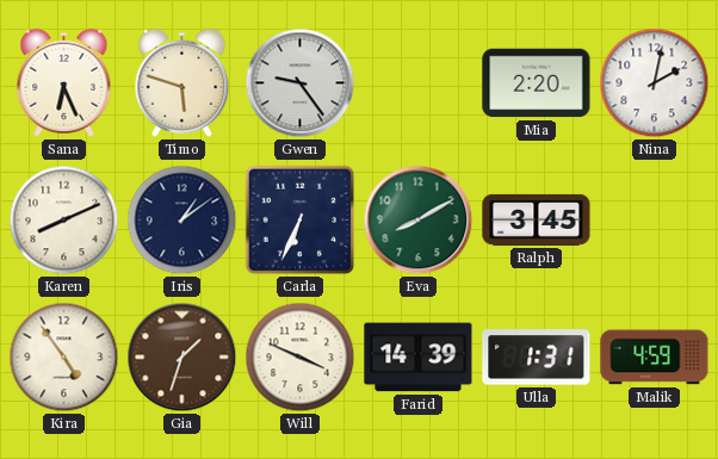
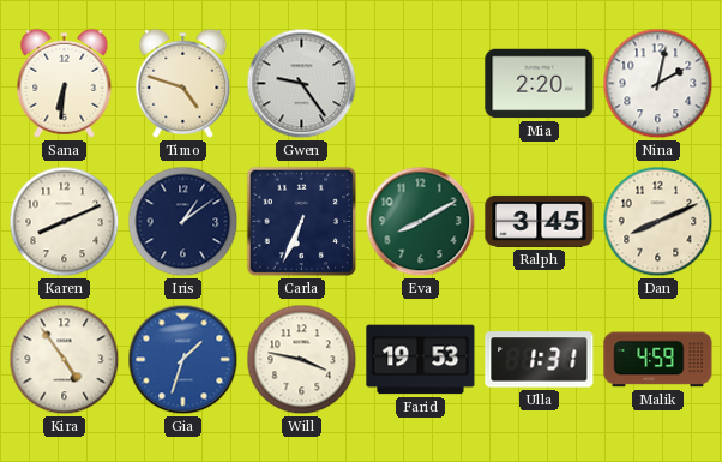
Sana: 6:26 -> 6:31 (65, 83)
Timo: 5:48 -> 4:48 (183, 83)
Dan: none -> 8:11 (658, 222)
Gia dial: brown -> blue (183, 360)
Will: 3:49 -> 3:47 (302, 360)
Farid: 14:39 -> 19:53 (421, 360)
